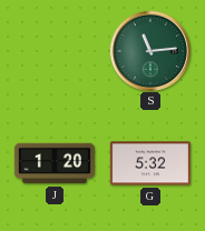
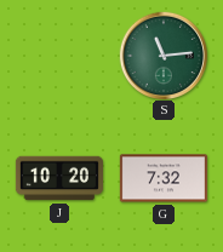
J: 1:20 -> 10:20 (59, 178)
G: 5:32 -> 7:32 (164, 178)
